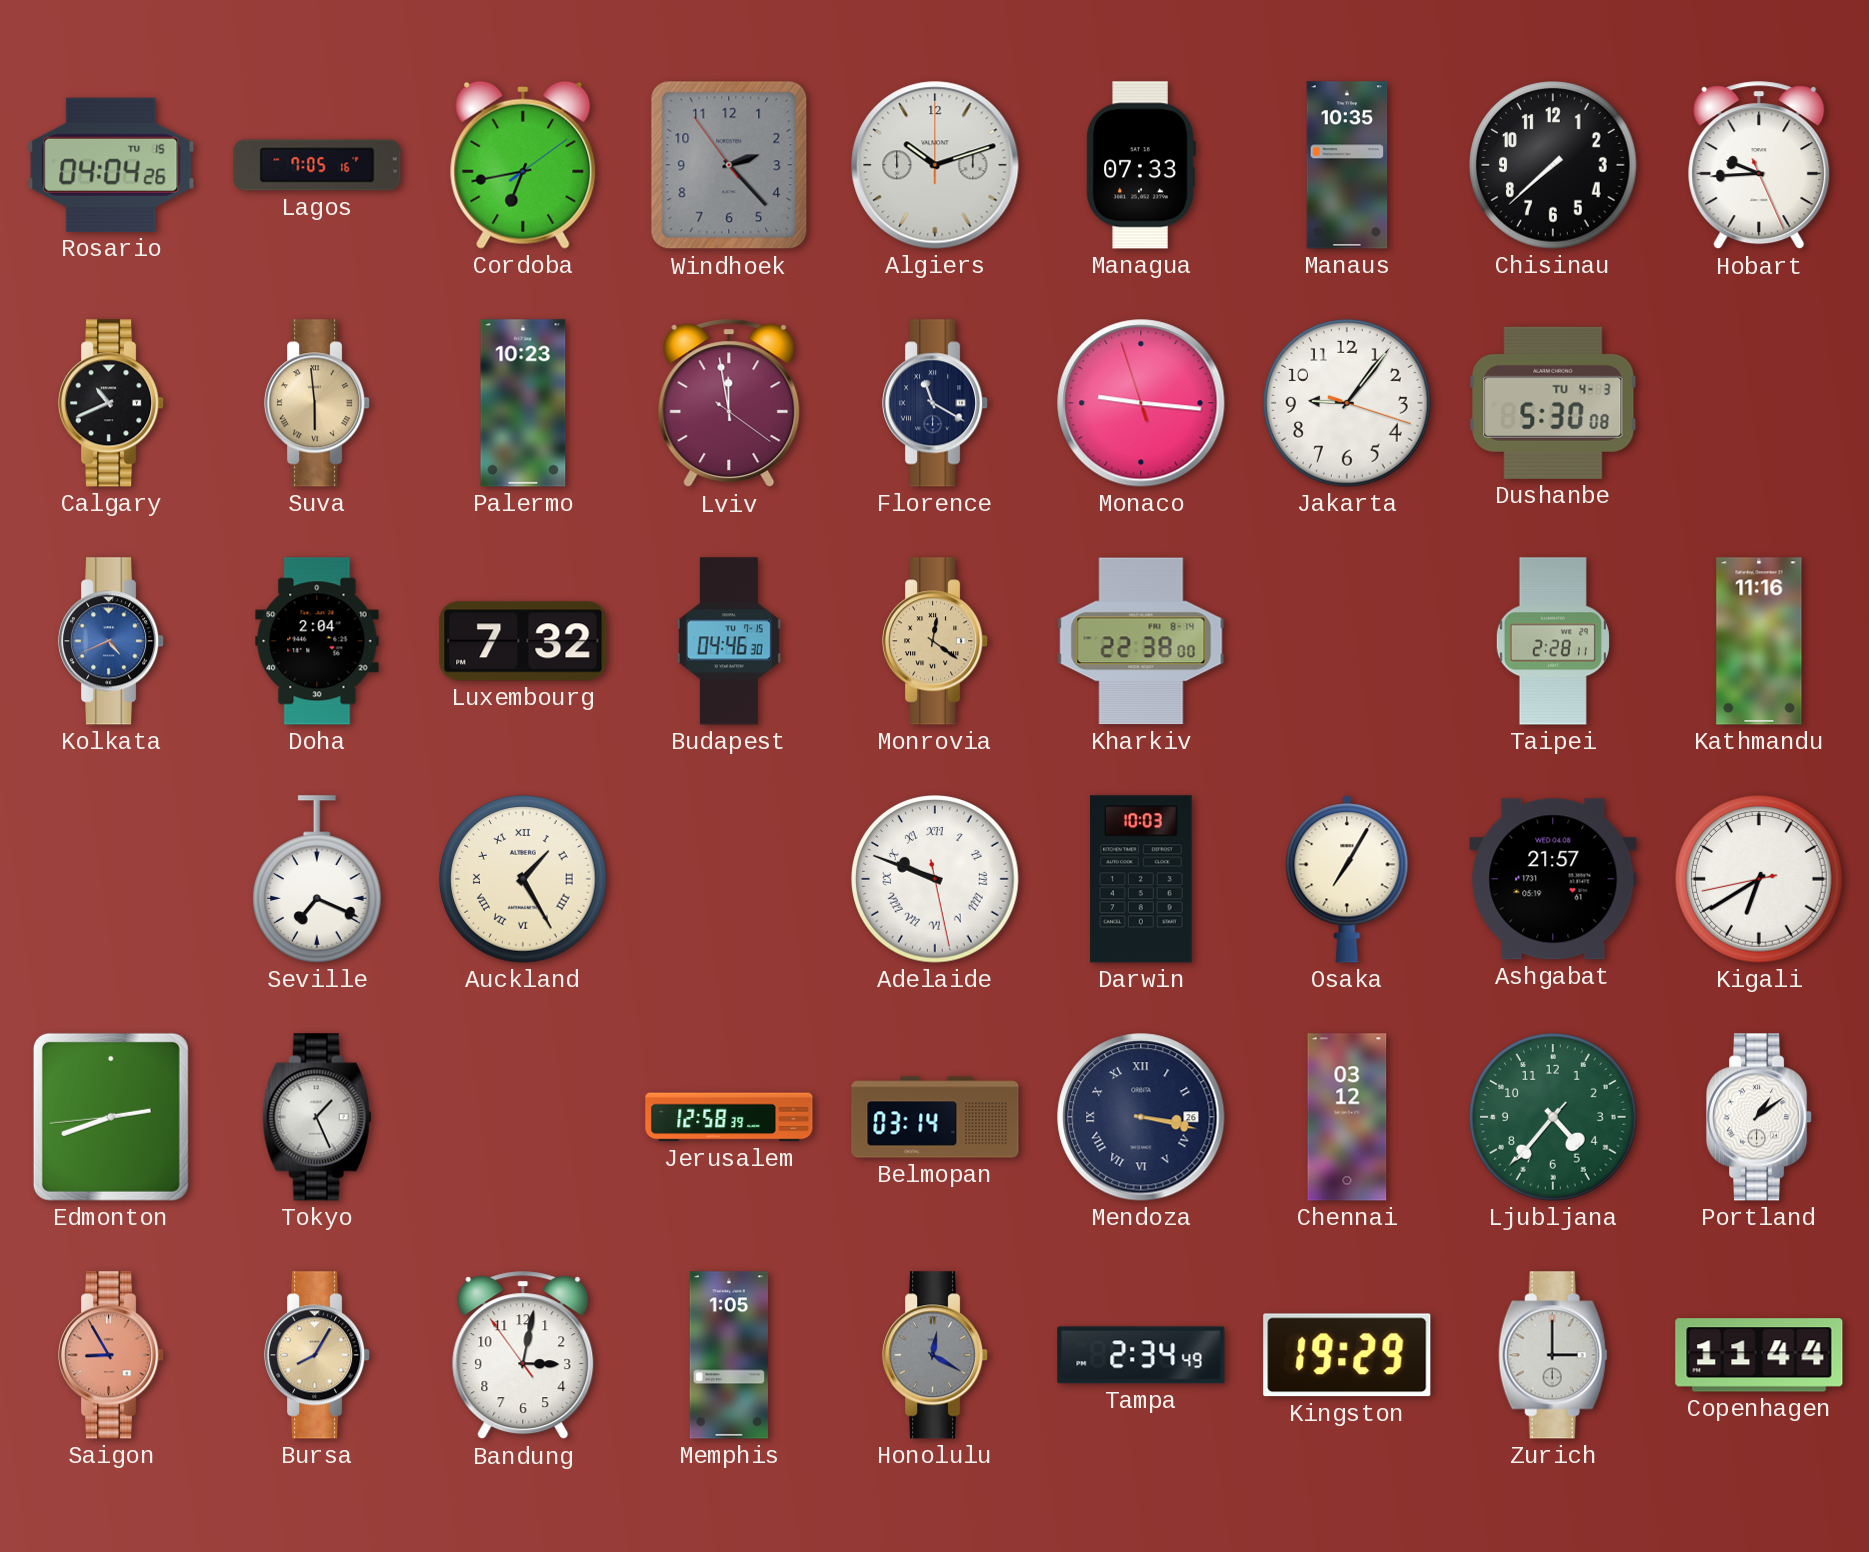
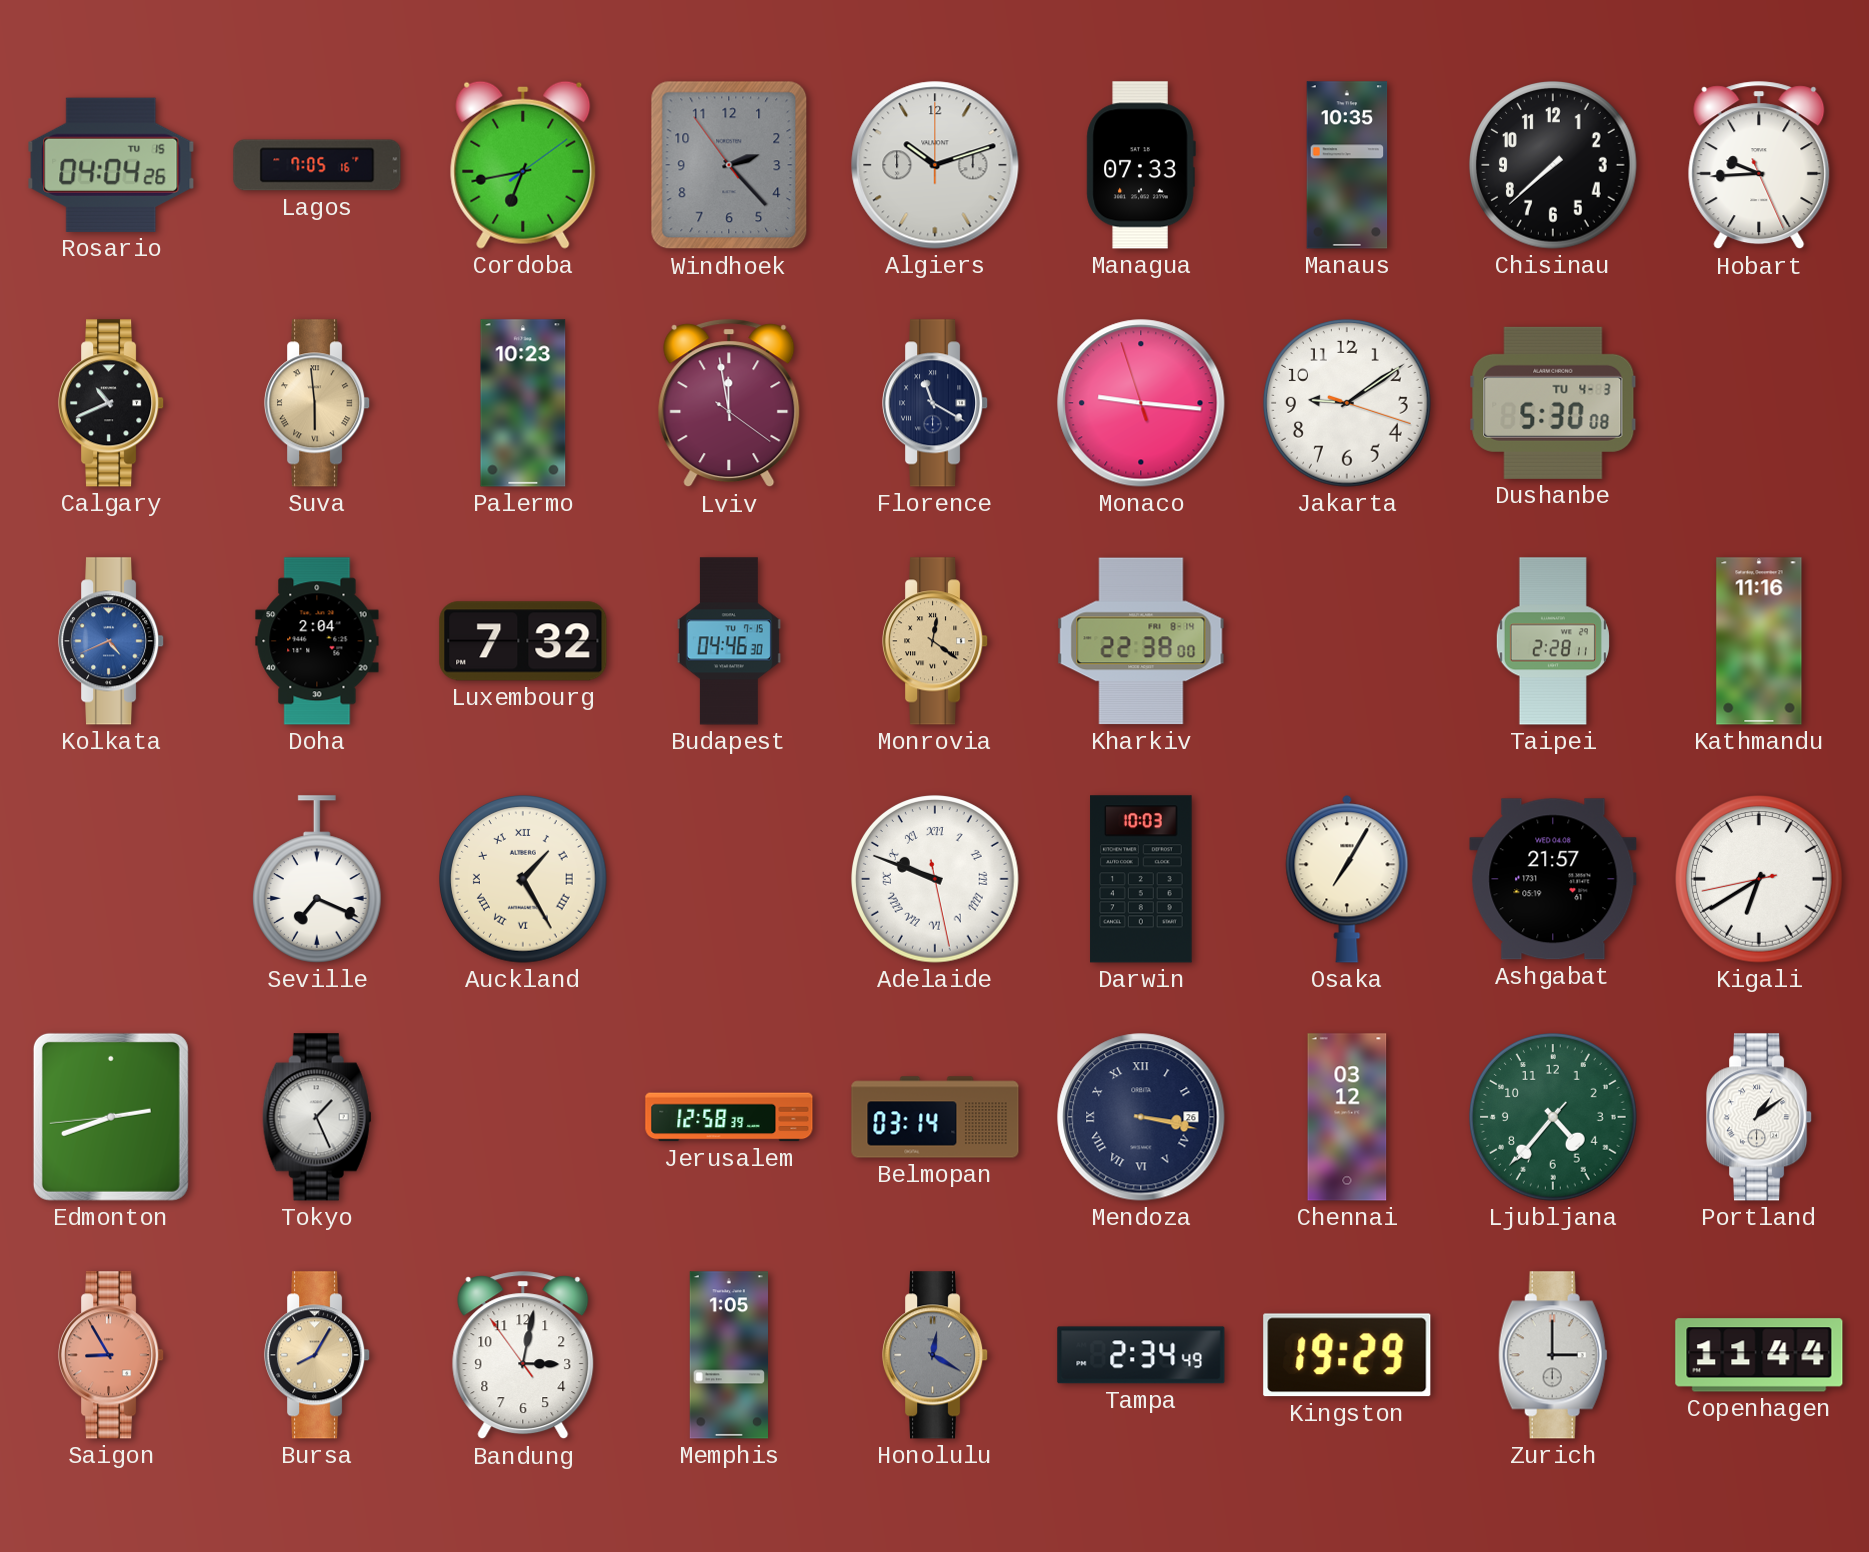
Jakarta: 9:06 -> 9:09 (1347, 403)
